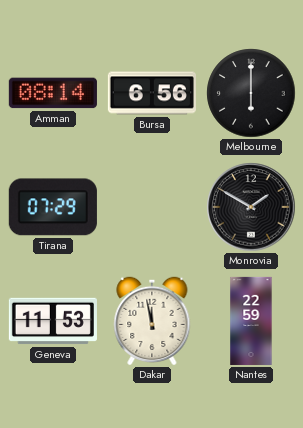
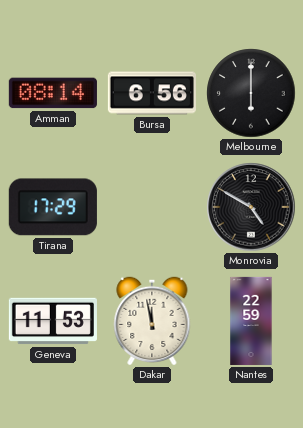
Tirana: 07:29 -> 17:29 (53, 207)
Monrovia: 1:50 -> 4:50 (251, 207)
